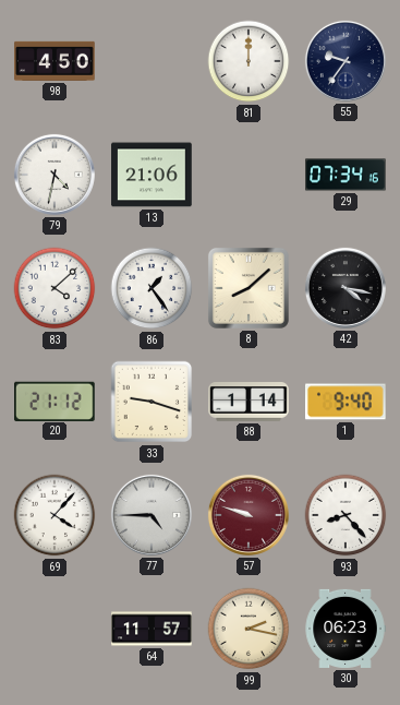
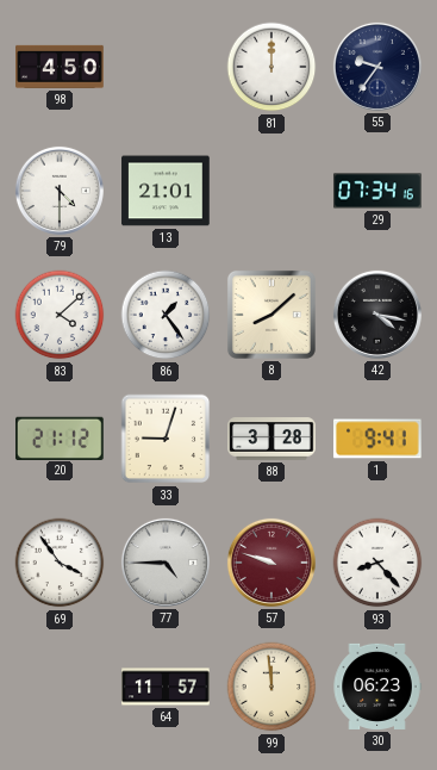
79: 4:32 -> 4:30 (60, 191)
13: 21:06 -> 21:01 (166, 191)
33: 9:18 -> 9:03 (166, 439)
88: 1:14 -> 3:28 (271, 439)
1: 9:40 -> 9:41 (379, 439)
69: 4:07 -> 3:54 (60, 563)
99: 2:17 -> 11:59 (271, 687)
